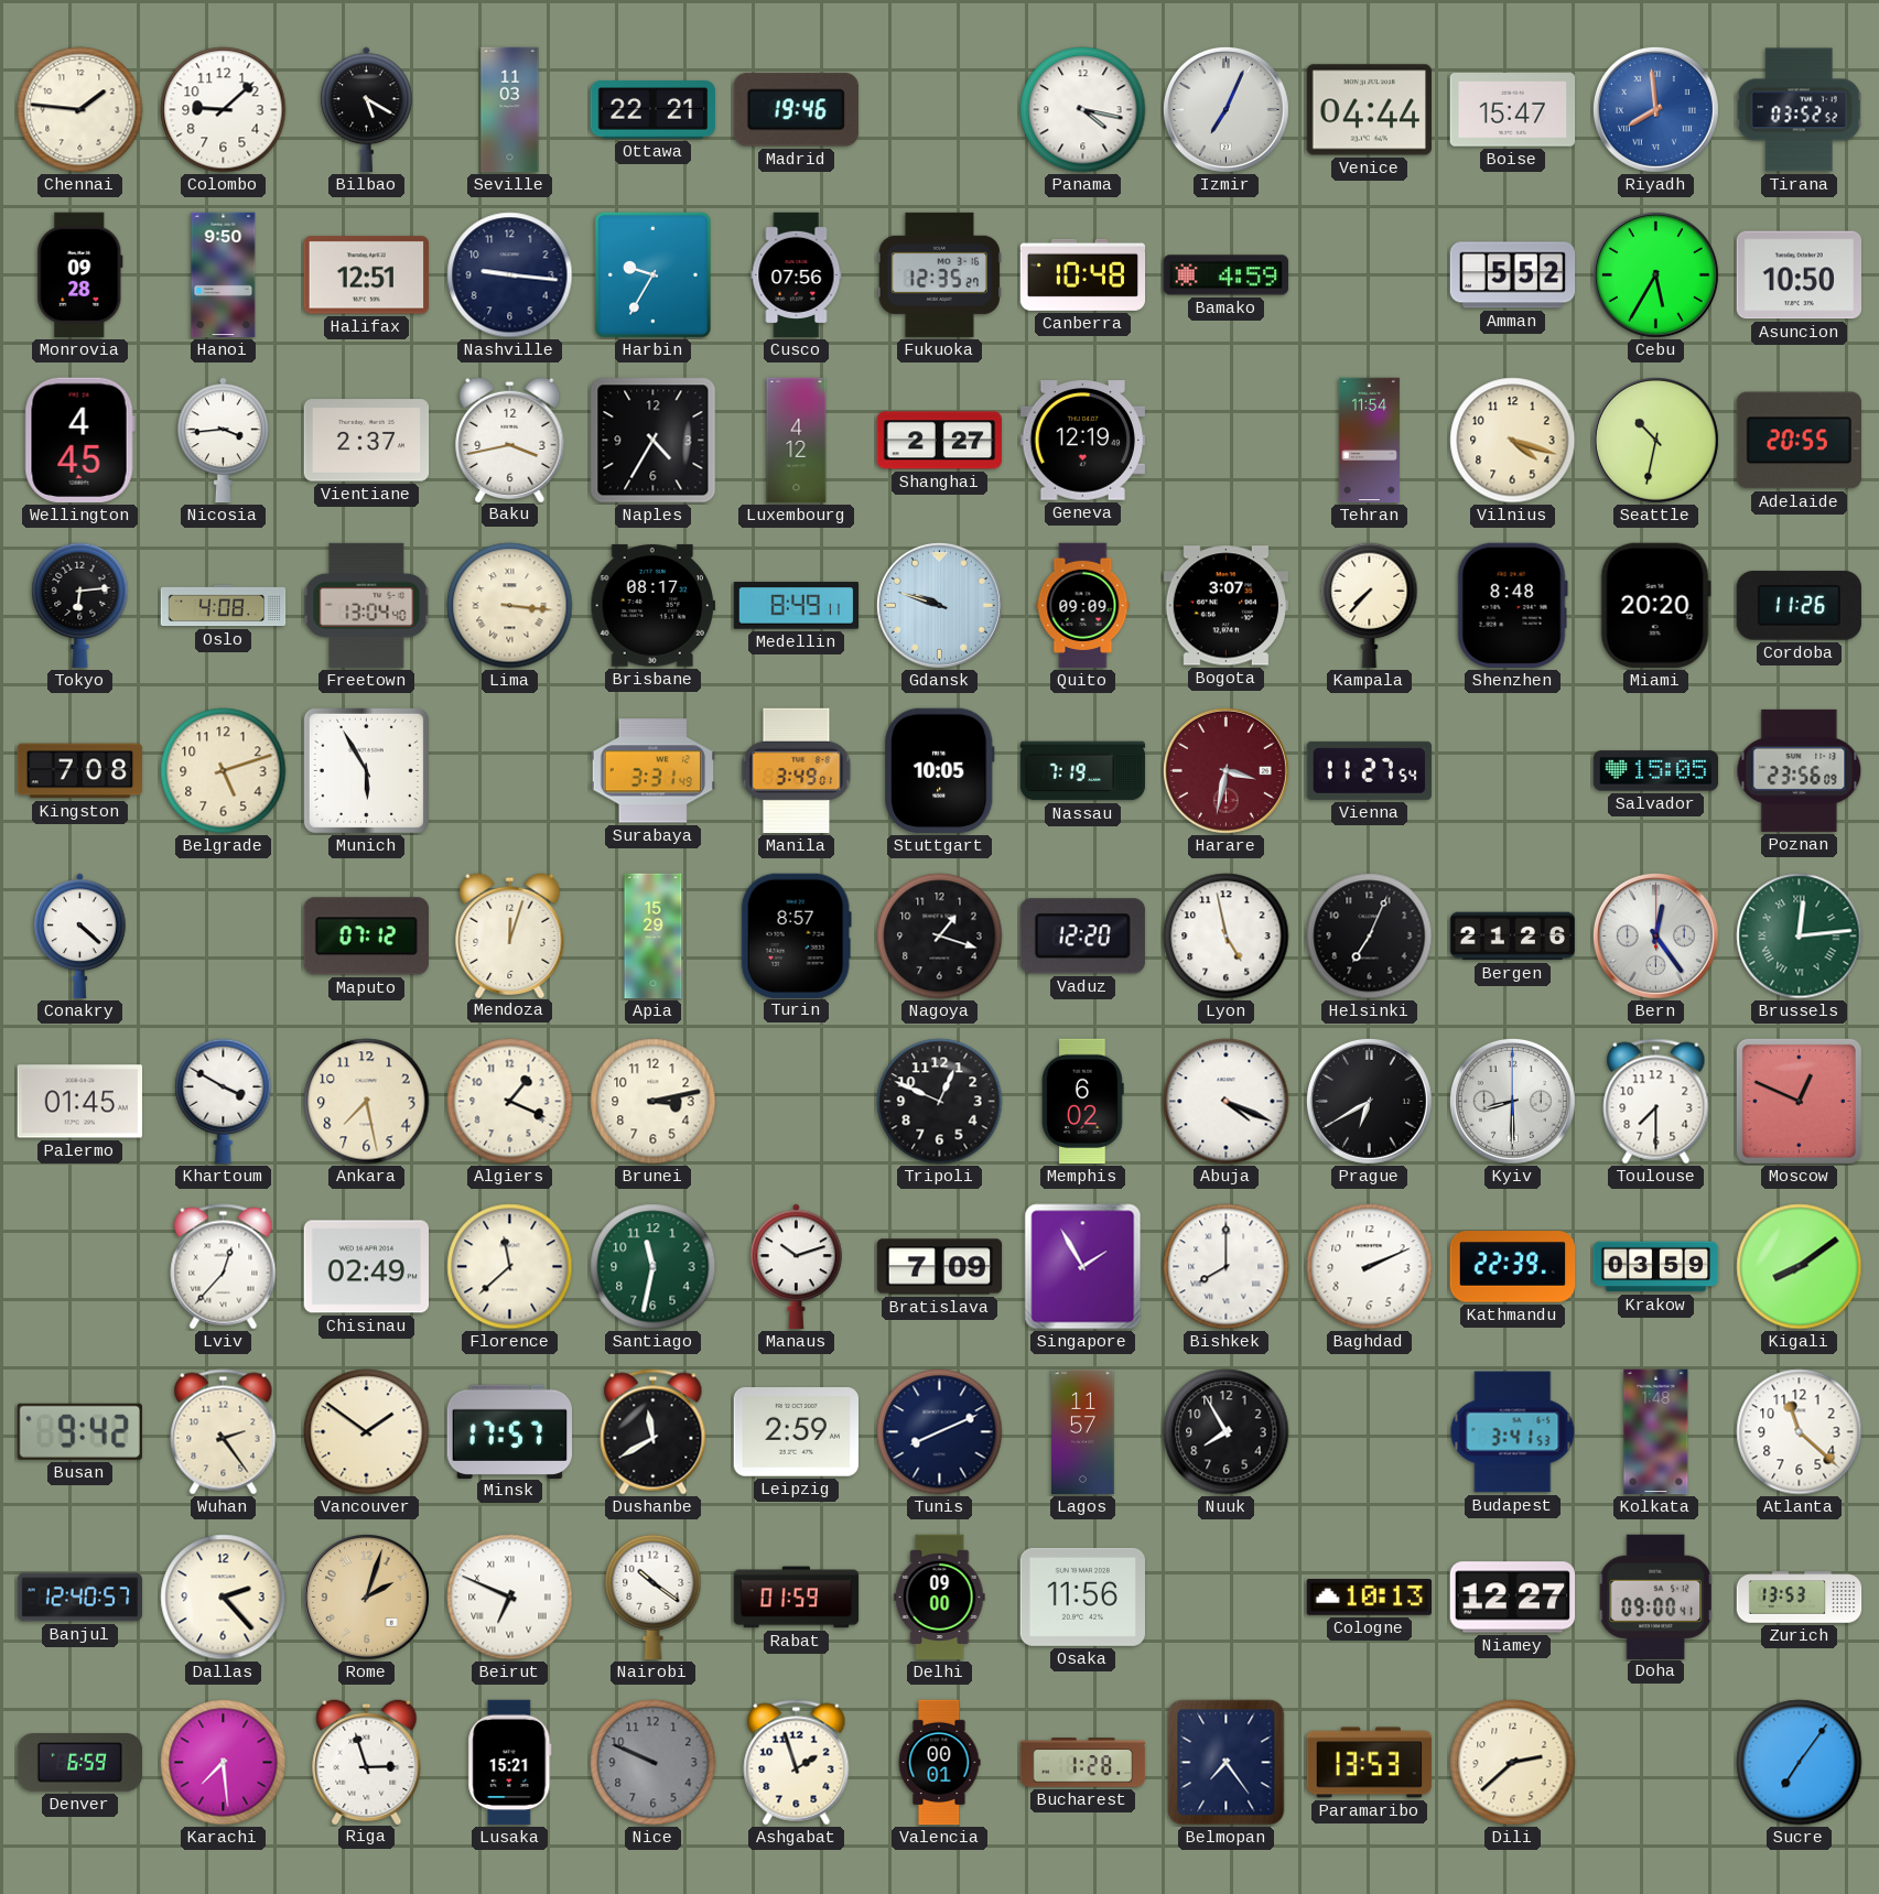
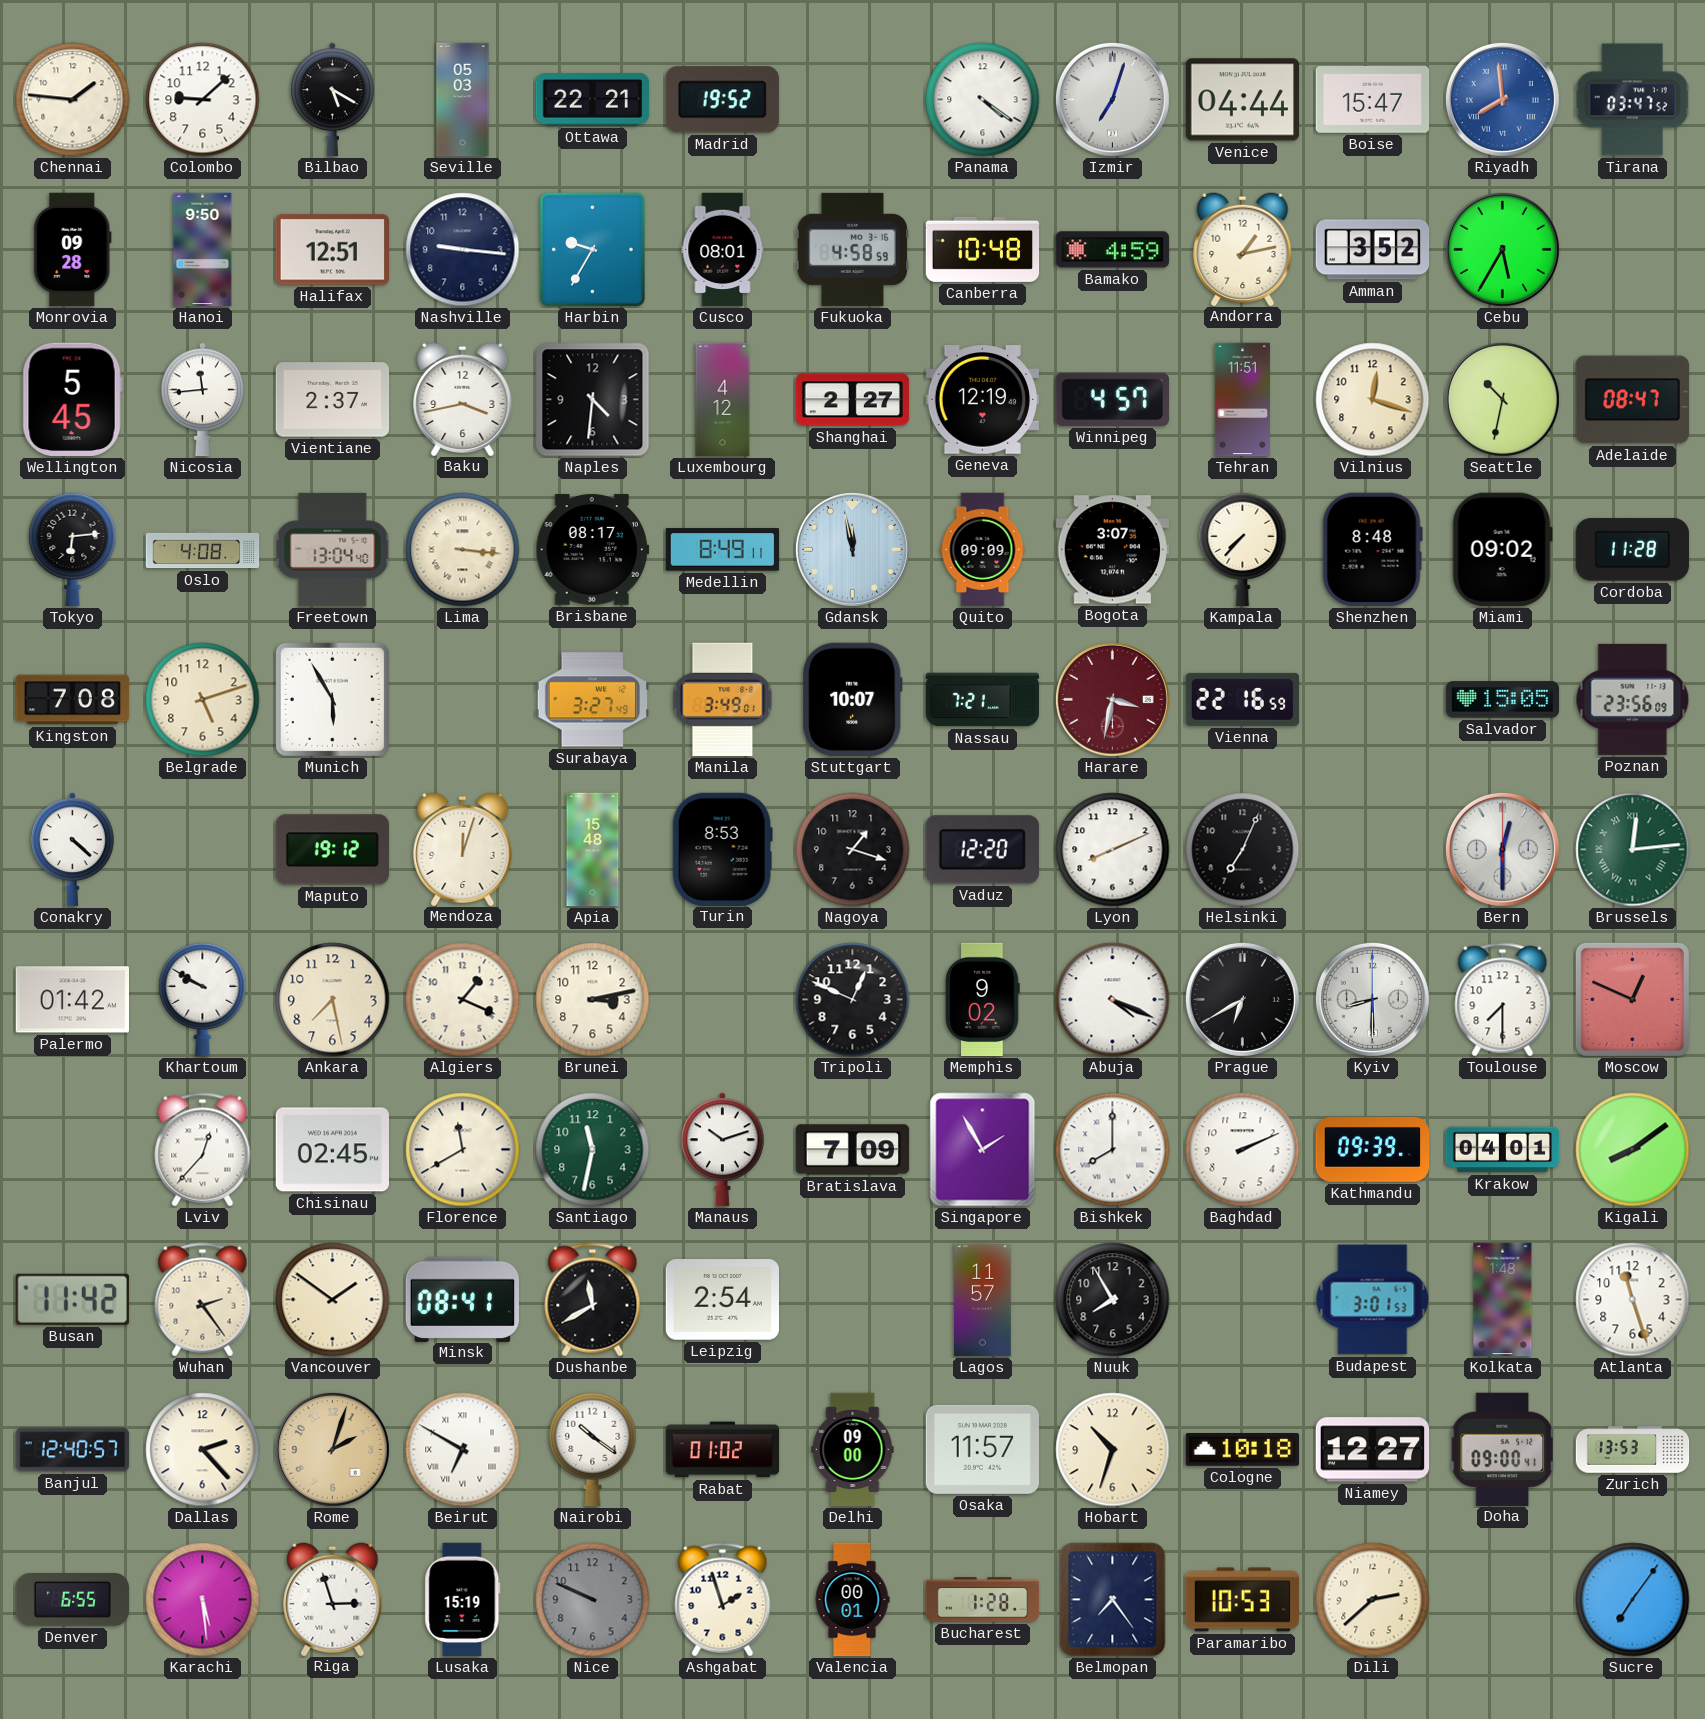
Seville: 11:03 -> 05:03 (463, 100)
Madrid: 19:46 -> 19:52 (722, 100)
Panama: 4:17 -> 4:21 (983, 100)
Izmir: 7:04 -> 7:03 (1112, 99)
Tirana: 03:52 -> 03:47 (1632, 100)
Cusco: 07:56 -> 08:01 (723, 250)
Fukuoka: 12:35 -> 4:58 (853, 249)
Andorra: none -> 1:13 (1243, 248)
Amman: 5:52 -> 3:52 (1373, 250)
Asuncion: 10:50 -> none (1799, 275)
Wellington: 4:45 -> 5:45 (72, 399)
Nicosia: 3:44 -> 11:44 (203, 400)
Naples: 4:35 -> 4:31 (593, 400)
Winnipeg: none -> 4:57 (1112, 399)
Tehran: 11:54 -> 11:51 (1242, 400)
Vilnius: 4:18 -> 12:18 (1373, 400)
Adelaide: 20:55 -> 08:47 (1632, 400)
Gdansk: 9:48 -> 11:58 (852, 549)
Miami: 20:20 -> 09:02 (1502, 549)
Cordoba: 11:26 -> 11:28 (1632, 550)
Surabaya: 3:31 -> 3:27 (593, 700)
Stuttgart: 10:05 -> 10:07 (853, 700)
Nassau: 7:19 -> 7:21 (983, 700)
Vienna: 11:27 -> 22:16 (1243, 699)
Maputo: 07:12 -> 19:12 (332, 850)
Apia: 15:29 -> 15:48 (593, 850)
Turin: 8:57 -> 8:53 (722, 849)
Lyon: 4:58 -> 8:11 (1113, 850)
Bergen: 21:26 -> none (1513, 937)
Bern: 12:24 -> 12:30 (1502, 849)
Palermo: 01:45 -> 01:42 (72, 1000)
Khartoum: 3:50 -> 9:50 (203, 1000)
Memphis: 6:02 -> 9:02 (983, 1000)
Chisinau: 02:49 -> 02:45 (332, 1150)
Florence: 11:38 -> 11:40 (463, 1150)
Kathmandu: 22:39 -> 09:39 (1373, 1150)
Krakow: 03:59 -> 04:01 (1503, 1150)
Busan: 9:42 -> 11:42 (72, 1299)
Minsk: 17:57 -> 08:41 (462, 1299)
Leipzig: 2:59 -> 2:54 (722, 1300)
Tunis: 8:11 -> none (940, 1432)
Budapest: 3:41 -> 3:01 (1373, 1300)
Atlanta: 11:22 -> 11:27 (1633, 1300)
Beirut: 6:49 -> 6:50 (463, 1450)
Rabat: 01:59 -> 01:02 (723, 1450)
Osaka: 11:56 -> 11:57 (982, 1449)
Hobart: none -> 10:33 (1113, 1450)
Cologne: 10:13 -> 10:18 (1243, 1450)
Denver: 6:59 -> 6:55 (73, 1600)
Karachi: 7:29 -> 5:29 (203, 1600)
Lusaka: 15:21 -> 15:19 (463, 1600)
Paramaribo: 13:53 -> 10:53 (1243, 1600)
